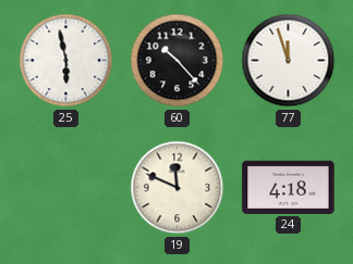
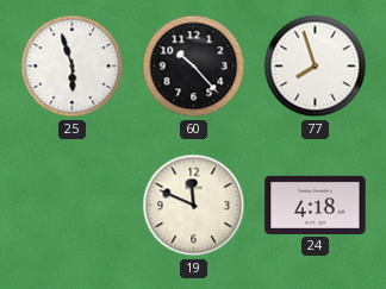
25: 5:58 -> 5:57 (73, 67)
77: 11:57 -> 7:57 (316, 67)
